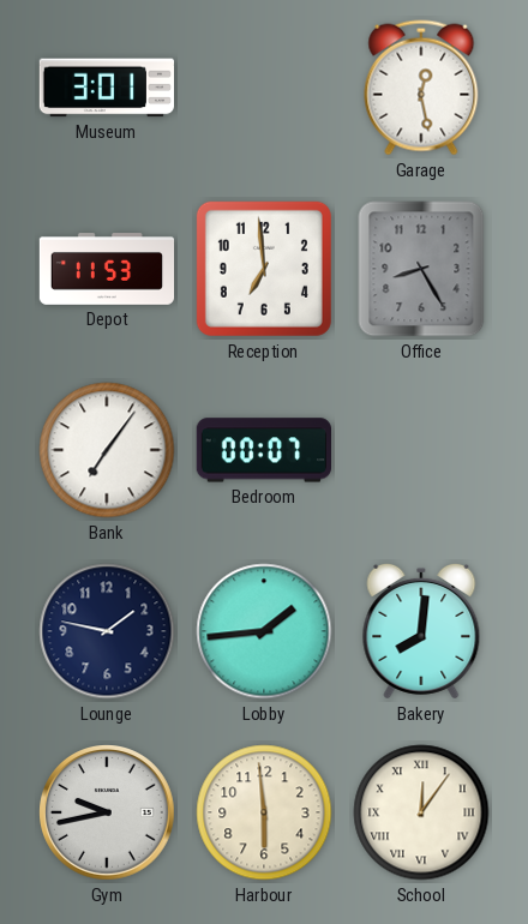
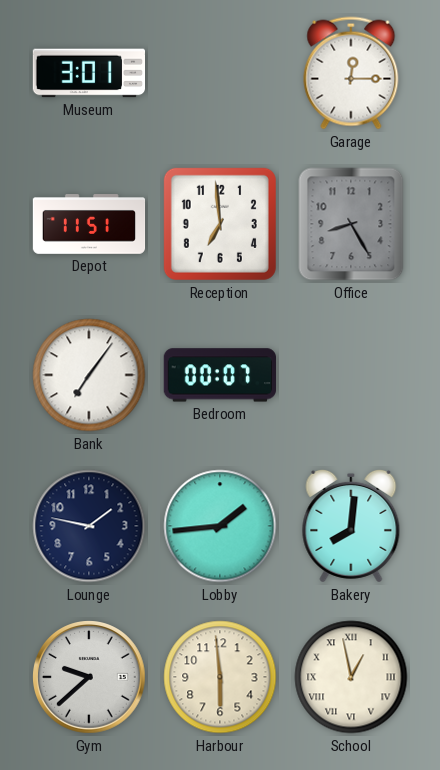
Garage: 12:28 -> 12:15 (351, 73)
Depot: 11:53 -> 11:51 (89, 224)
Gym: 9:43 -> 9:38 (90, 678)
School: 12:06 -> 12:58 (351, 677)
